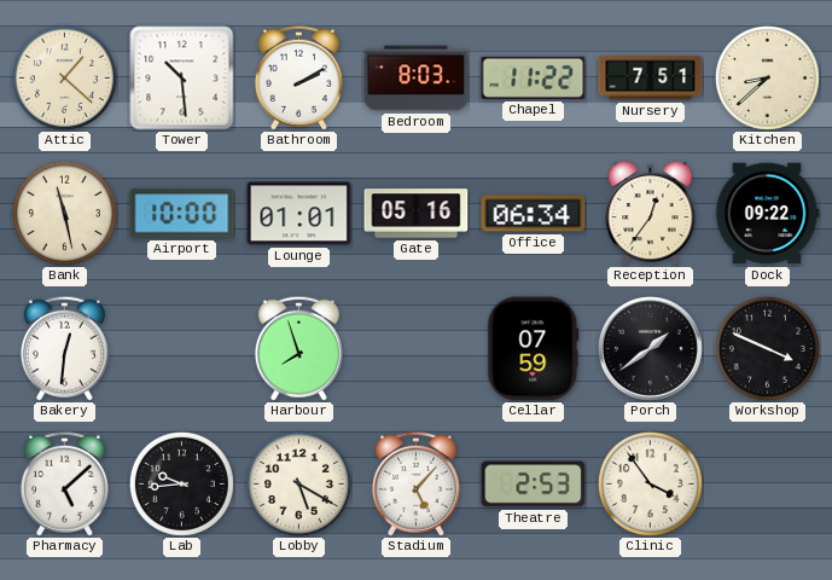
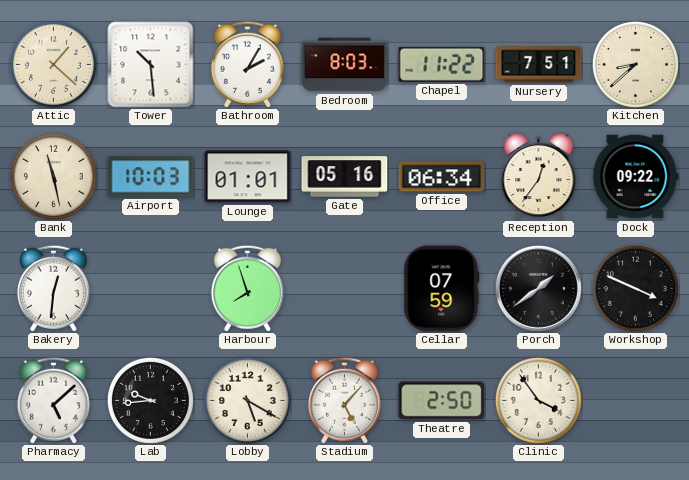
Bathroom: 2:10 -> 2:05 (247, 64)
Airport: 10:00 -> 10:03 (151, 177)
Theatre: 2:53 -> 2:50 (442, 401)
